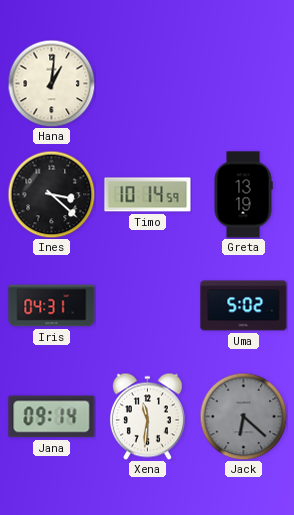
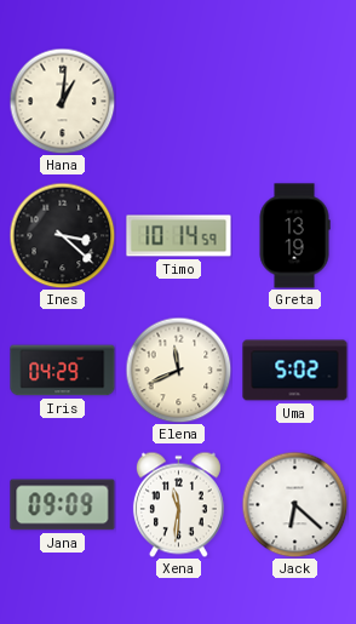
Iris: 04:31 -> 04:29 (63, 371)
Elena: none -> 11:41 (178, 370)
Jana: 09:14 -> 09:09 (63, 505)
Jack dial: grey -> white (294, 504)
